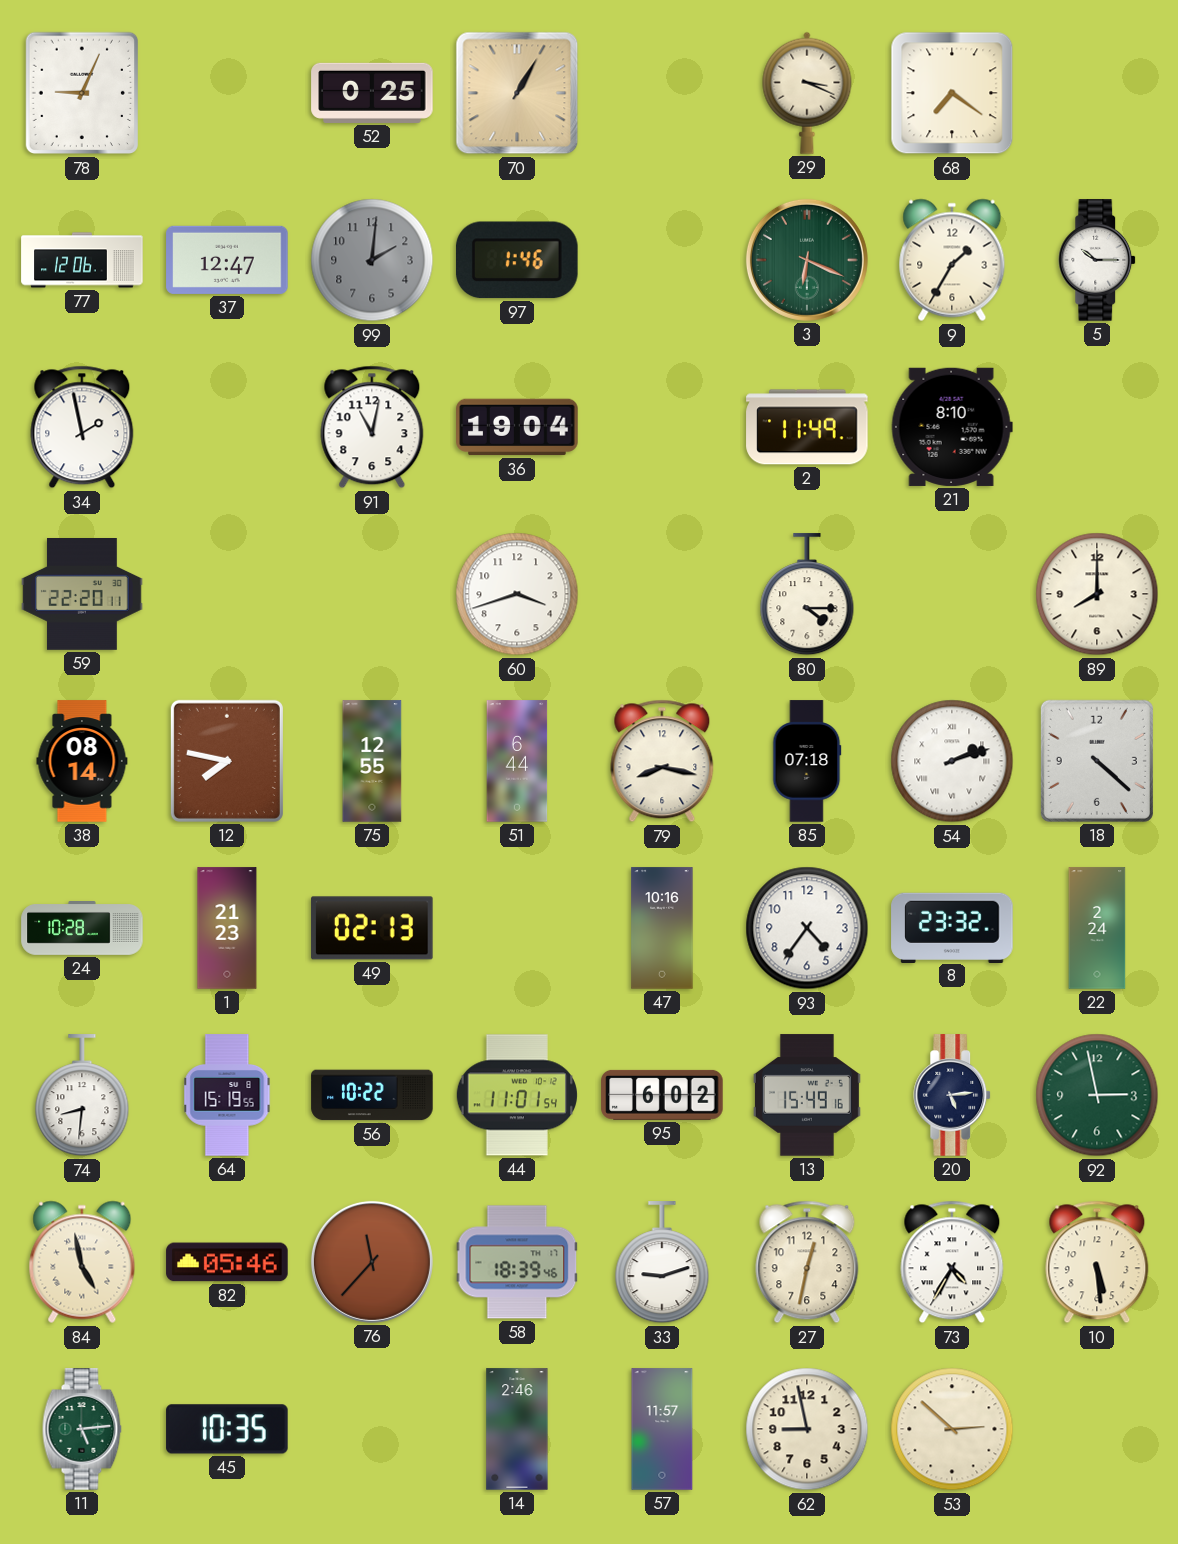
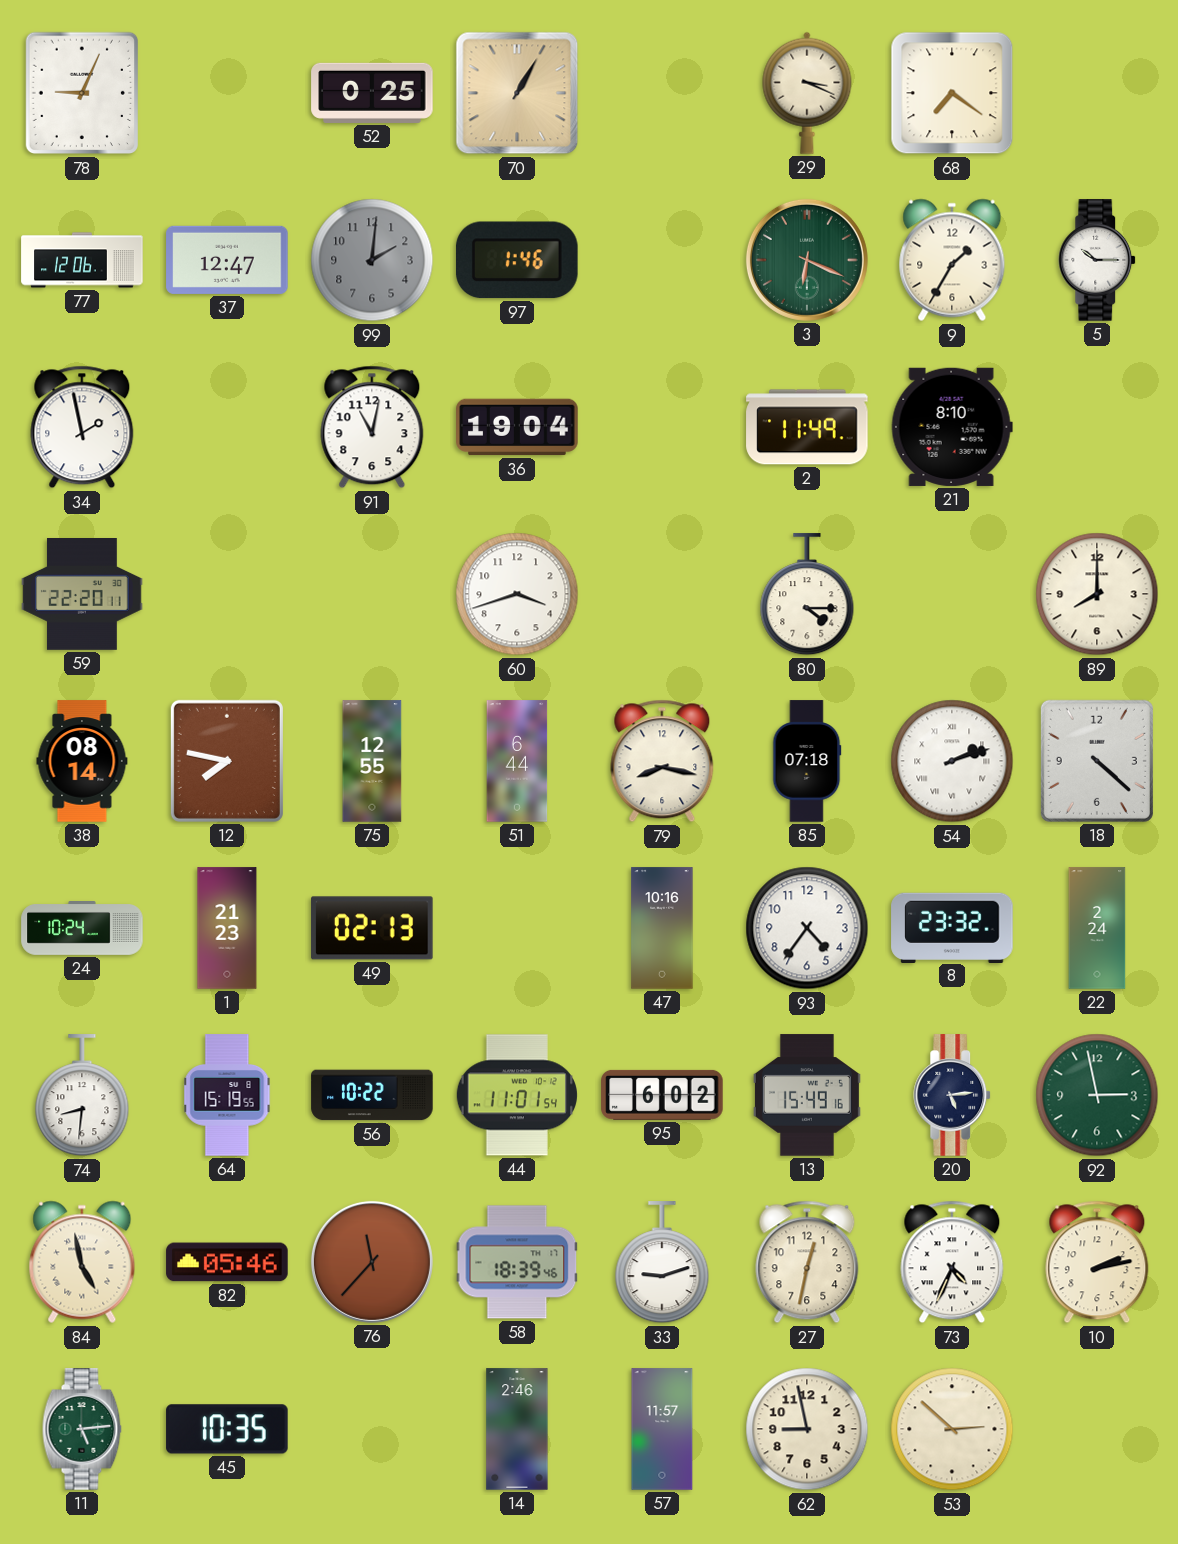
24: 10:28 -> 10:24 (82, 929)
73: 4:35 -> 4:34 (952, 1262)
10: 5:29 -> 2:13 (1097, 1262)
